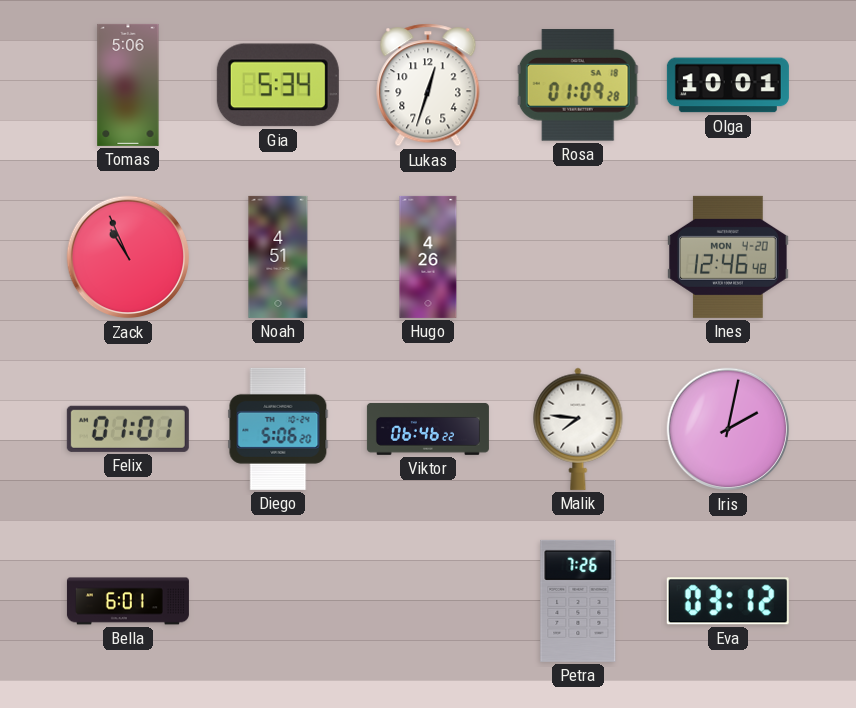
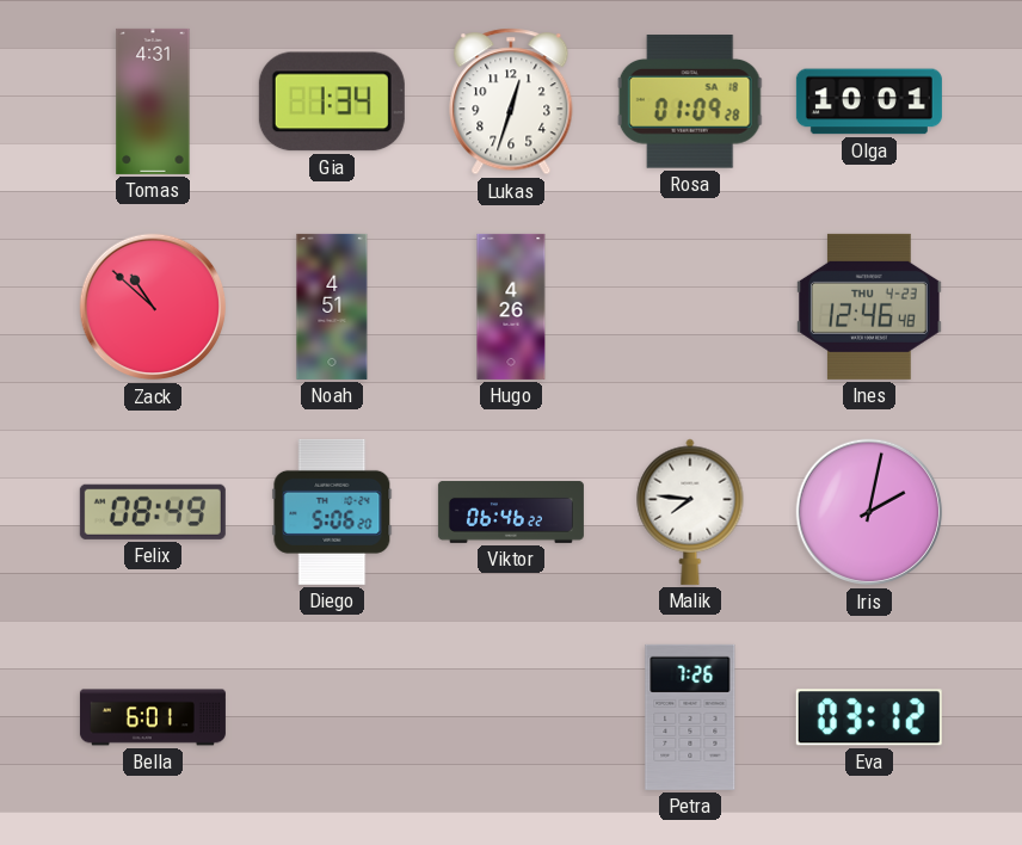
Tomas: 5:06 -> 4:31 (153, 101)
Gia: 5:34 -> 1:34 (332, 101)
Zack: 10:56 -> 10:52 (153, 307)
Ines date: MON 4-20 -> THU 4-23 (870, 307)
Felix: 01:01 -> 08:49 (153, 512)
